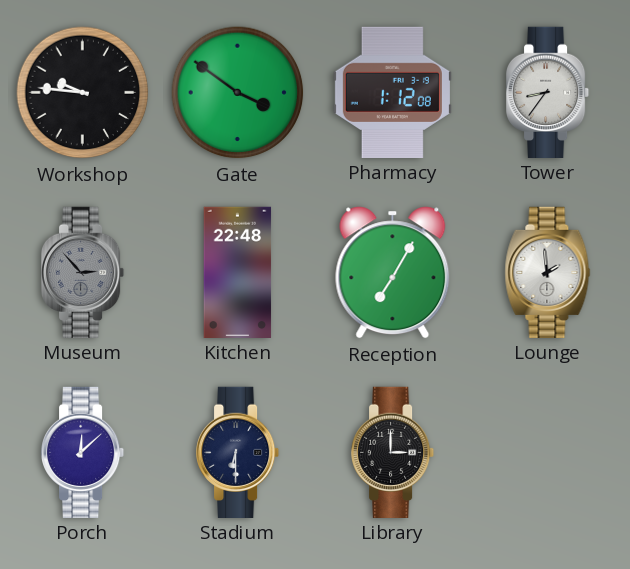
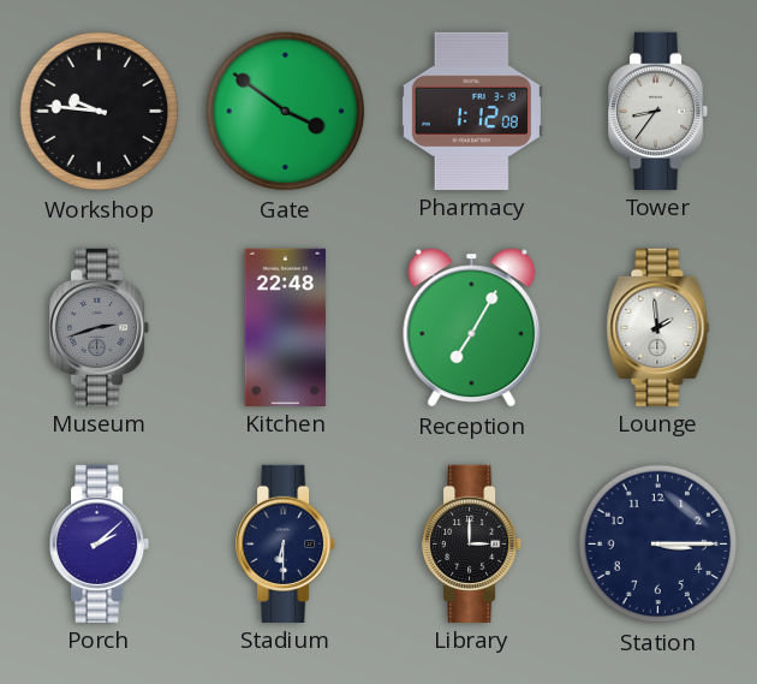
Museum: 2:53 -> 2:42 (101, 327)
Porch: 12:08 -> 2:08 (101, 543)
Station: none -> 3:15 (658, 545)
